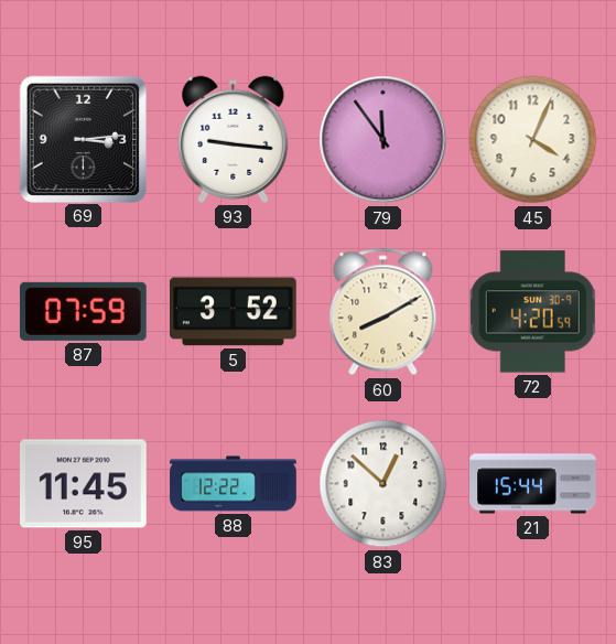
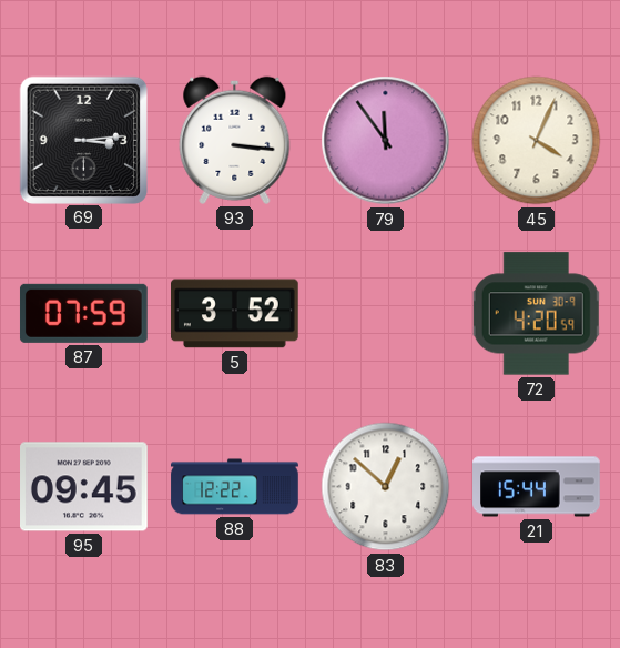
93: 9:16 -> 3:16 (235, 140)
60: 8:10 -> none (383, 312)
95: 11:45 -> 09:45 (84, 487)
